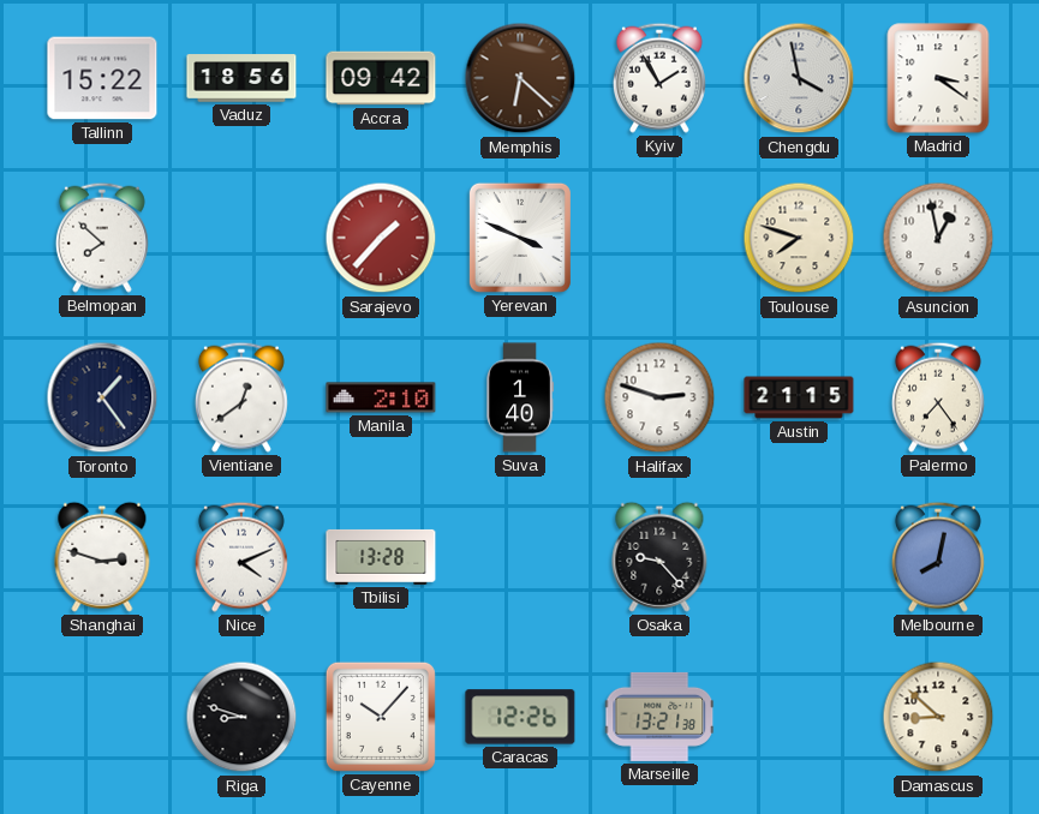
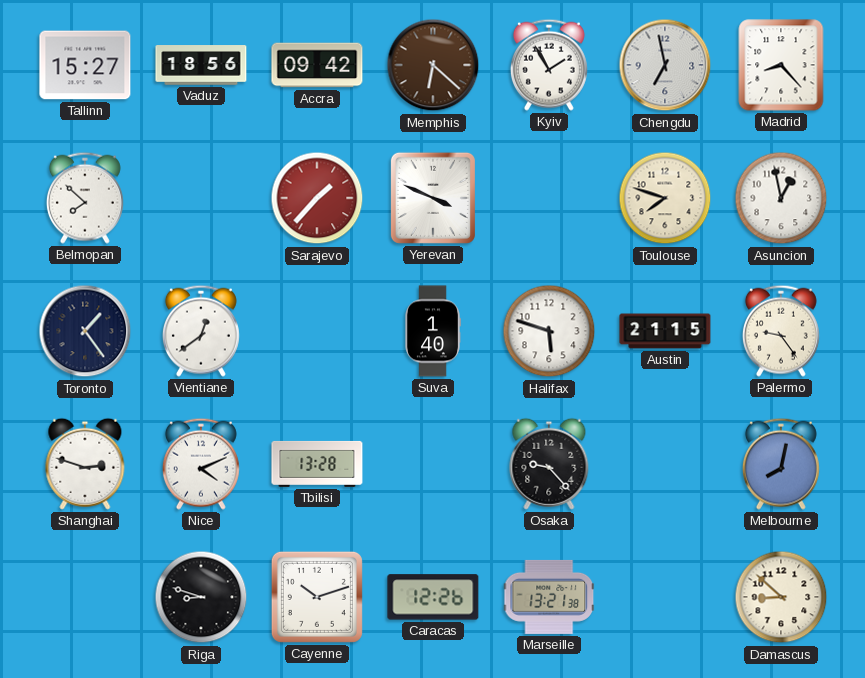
Tallinn: 15:22 -> 15:27 (85, 65)
Chengdu: 3:58 -> 6:58 (665, 65)
Madrid: 3:21 -> 8:23 (781, 65)
Manila: 2:10 -> none (381, 397)
Halifax: 2:48 -> 5:48 (549, 331)
Palermo: 7:24 -> 9:24 (781, 331)
Cayenne: 10:07 -> 10:12 (317, 597)
